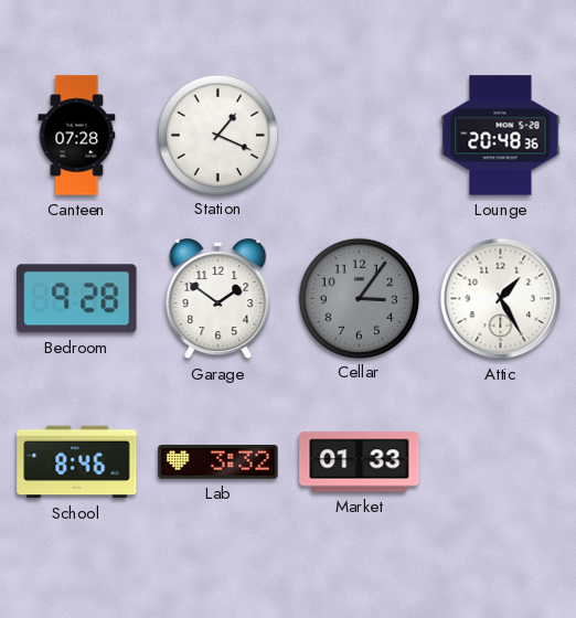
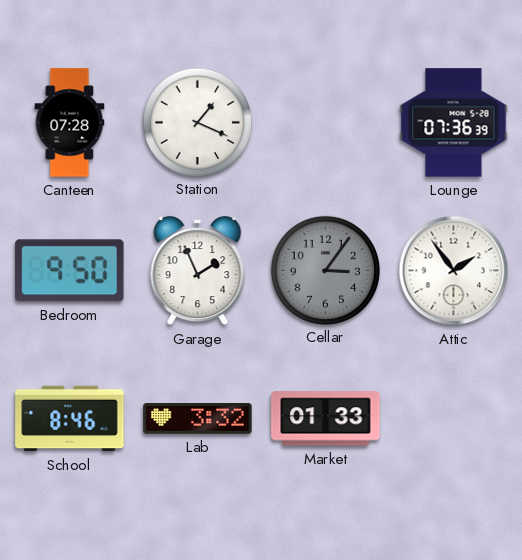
Lounge: 20:48 -> 07:36 (454, 123)
Bedroom: 9:28 -> 9:50 (70, 271)
Garage: 1:51 -> 1:56 (198, 271)
Attic: 1:25 -> 1:54 (454, 271)
